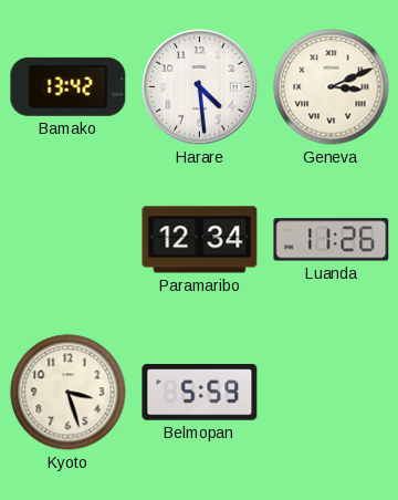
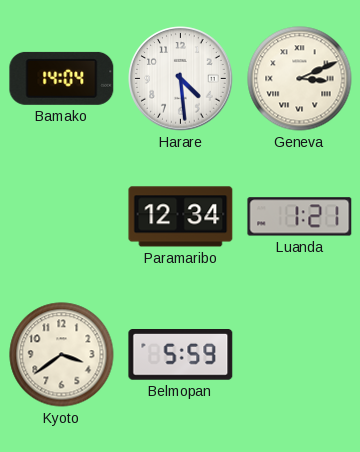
Bamako: 13:42 -> 14:04 (62, 78)
Luanda: 11:26 -> 1:21 (300, 217)
Kyoto: 3:27 -> 3:39 (62, 355)
